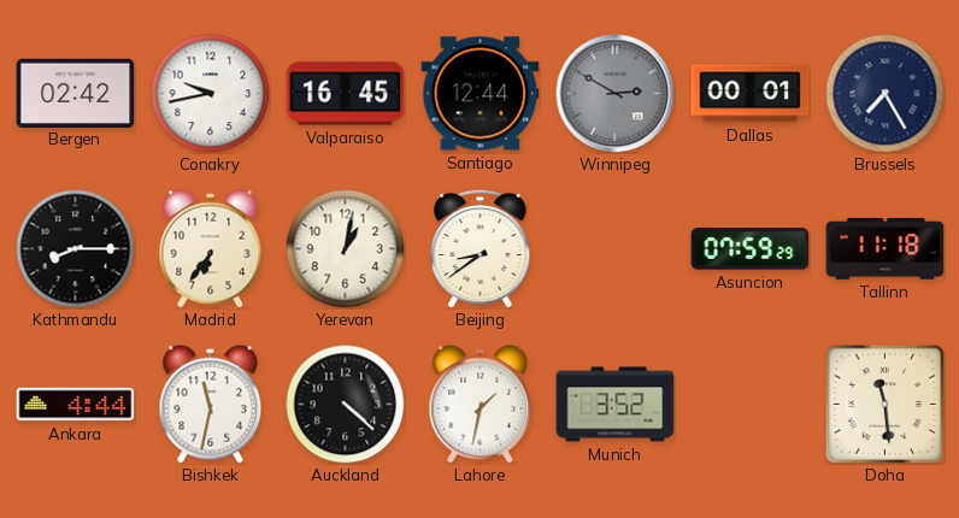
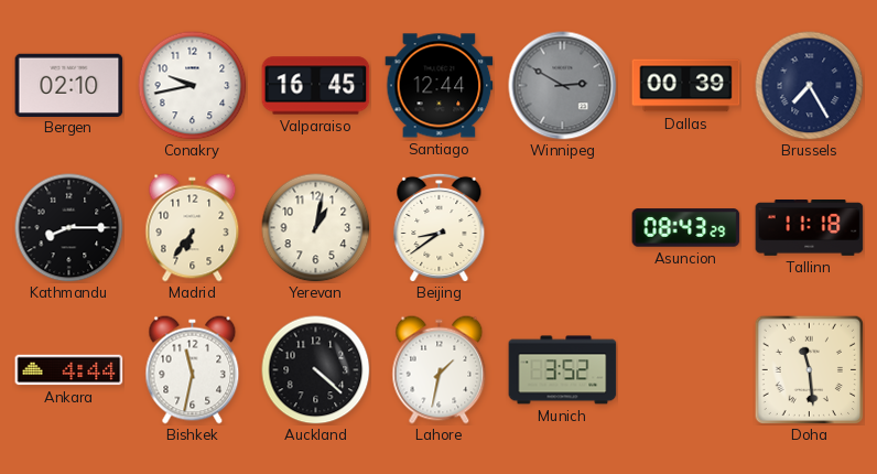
Bergen: 02:42 -> 02:10 (69, 85)
Dallas: 00:01 -> 00:39 (686, 86)
Asuncion: 07:59 -> 08:43 (686, 228)
